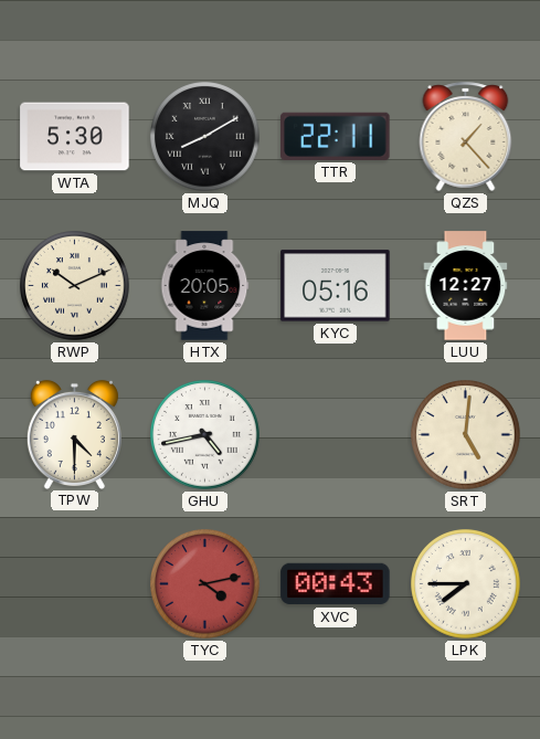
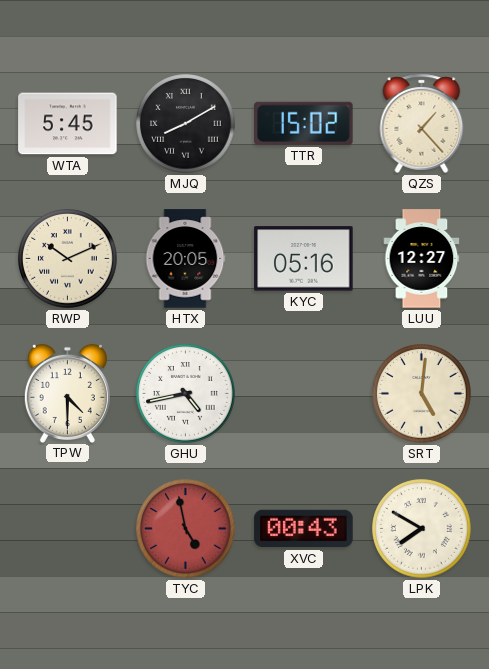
WTA: 5:30 -> 5:45 (68, 124)
TTR: 22:11 -> 15:02 (304, 123)
TYC: 4:13 -> 4:58 (186, 529)
LPK: 7:45 -> 7:50 (422, 529)
